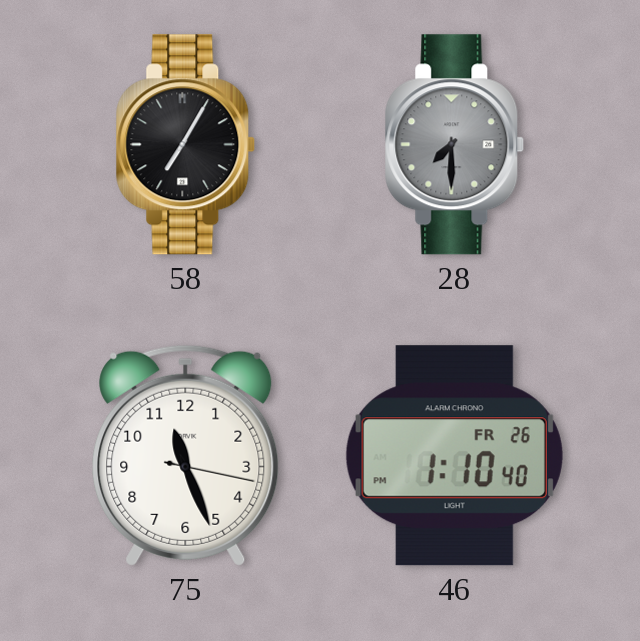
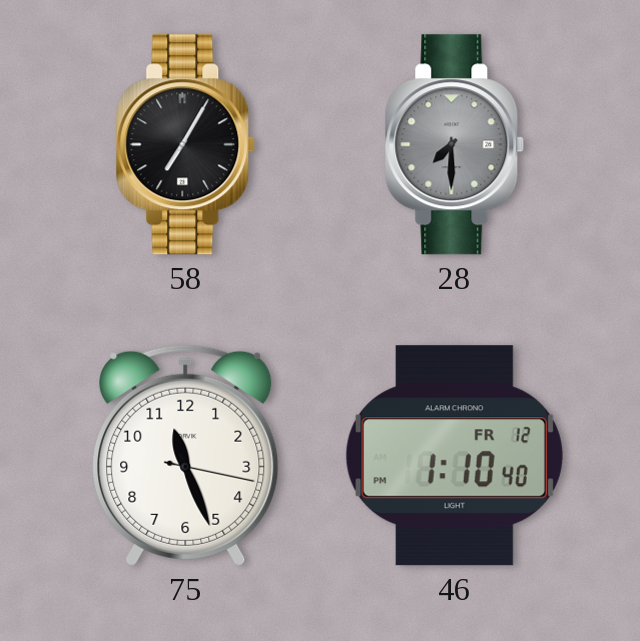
46 date: FR 26 -> FR 12 (454, 456)
